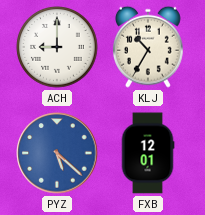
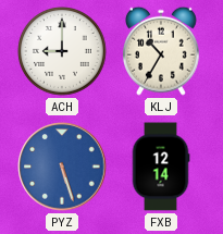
PYZ: 5:22 -> 5:27 (62, 167)
FXB: 12:01 -> 12:14 (161, 167)
